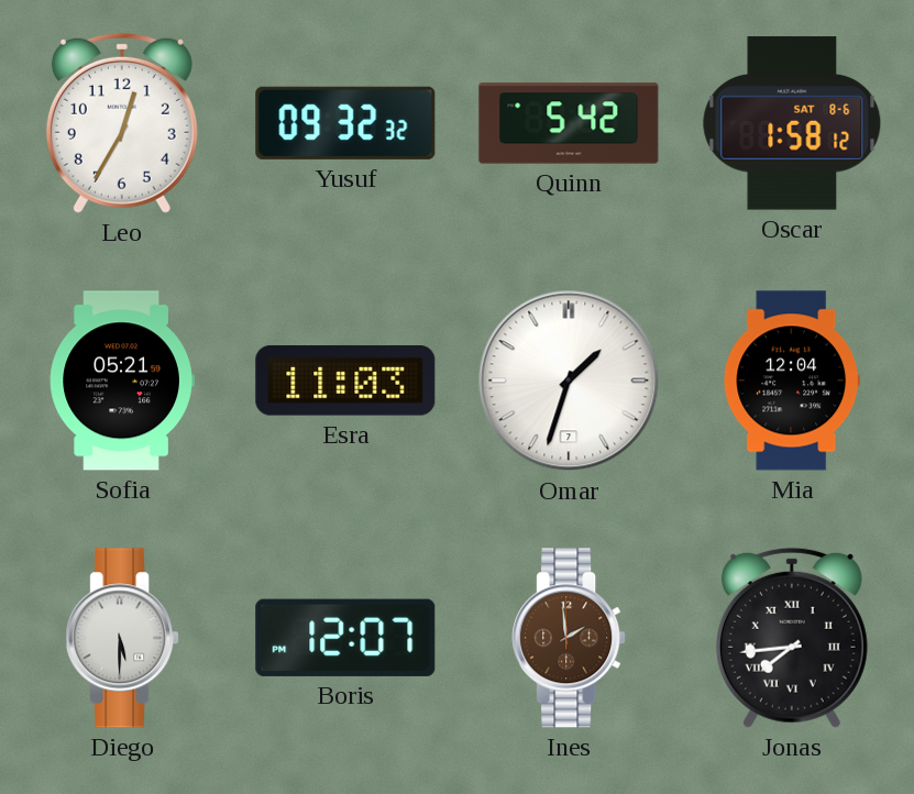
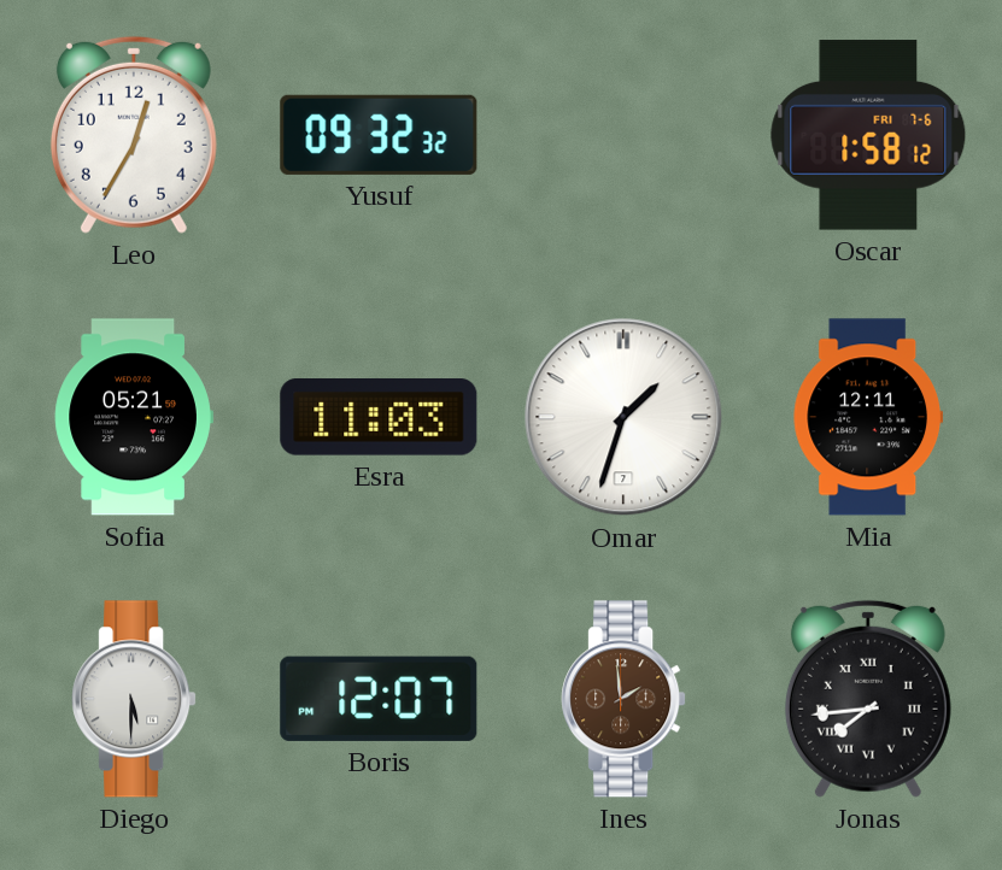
Quinn: 5:42 -> none (569, 123)
Oscar date: SAT 8-6 -> FRI 7-6 (868, 135)
Mia: 12:04 -> 12:11 (868, 417)
